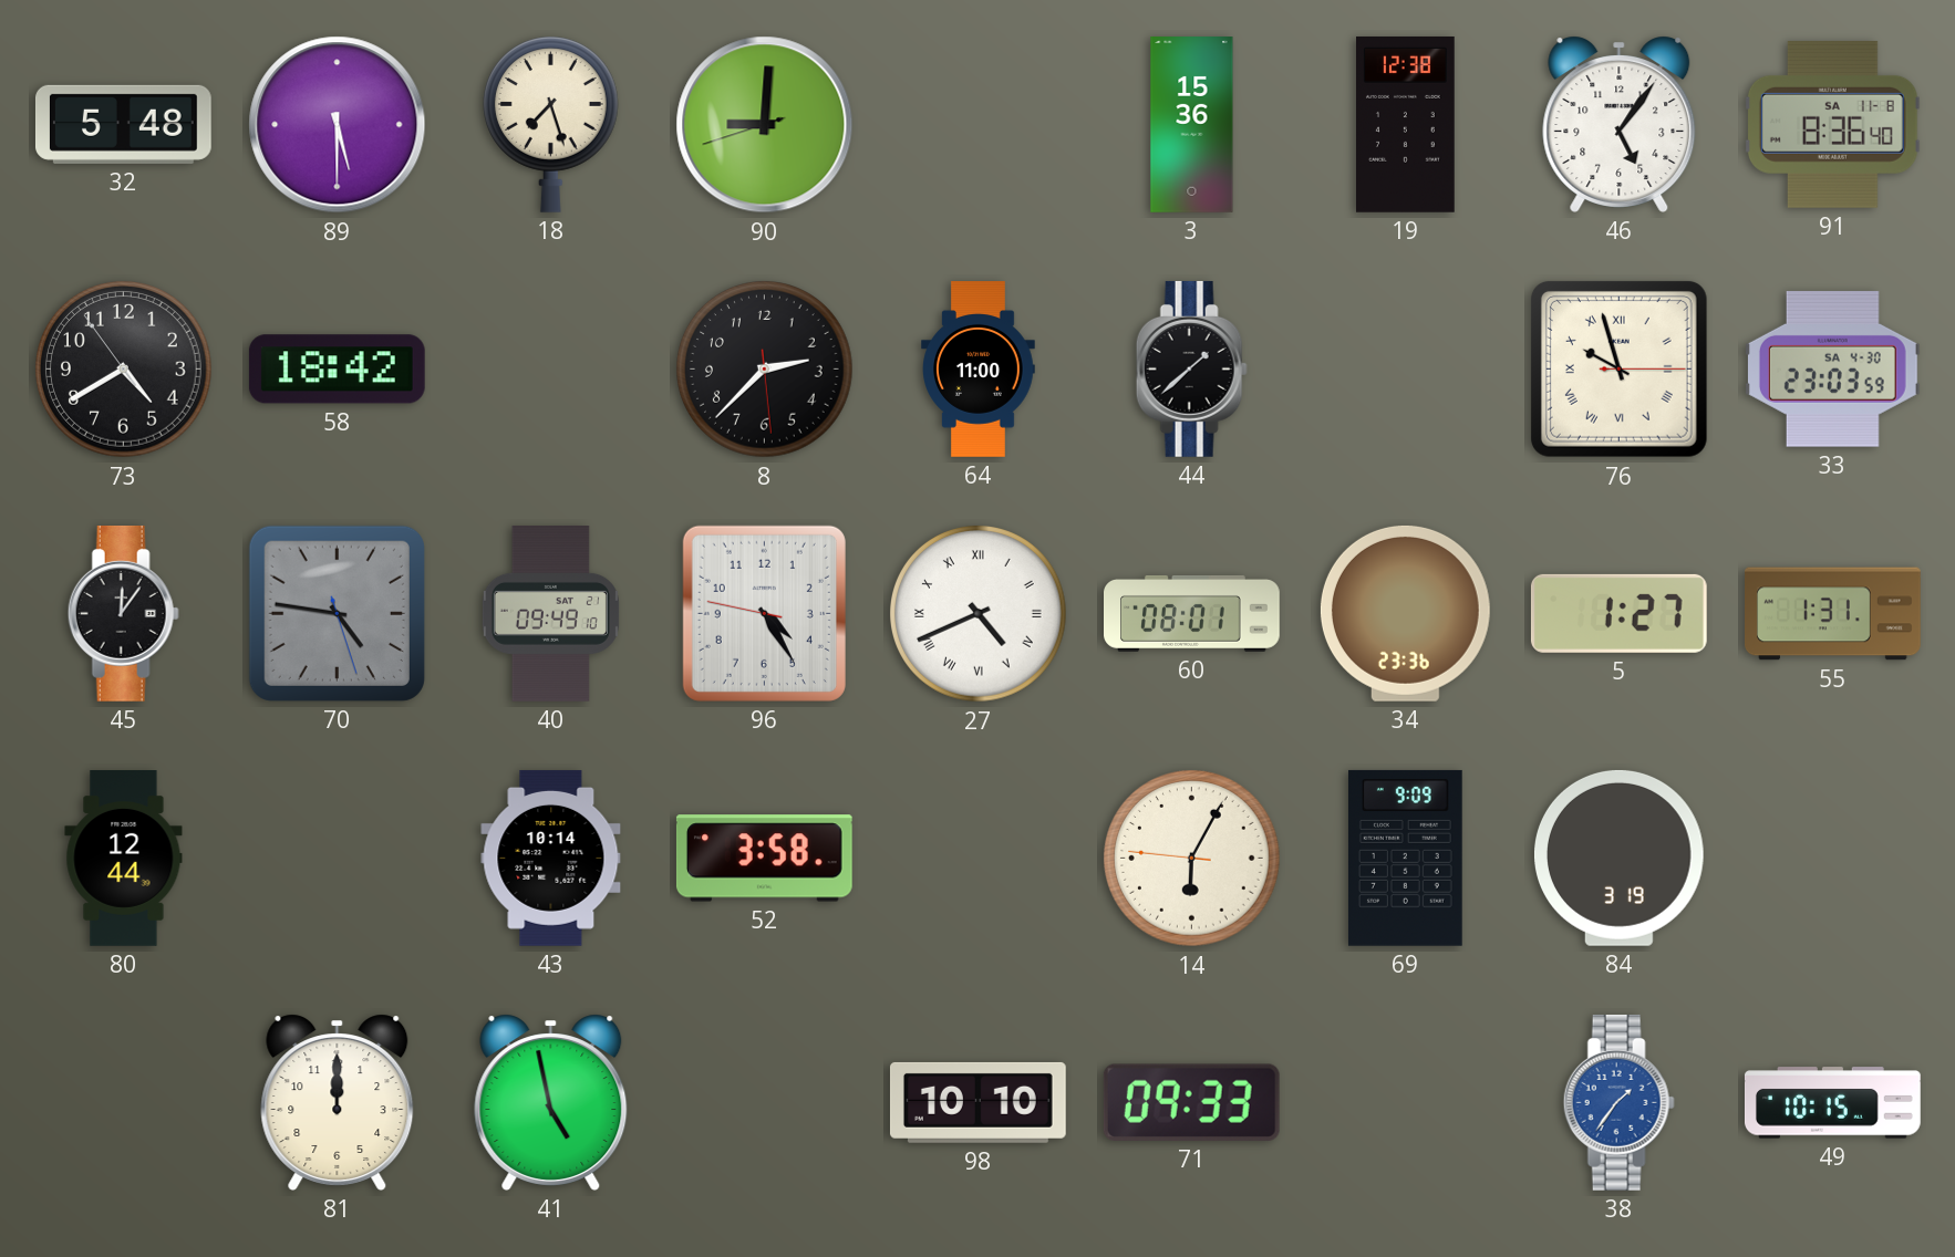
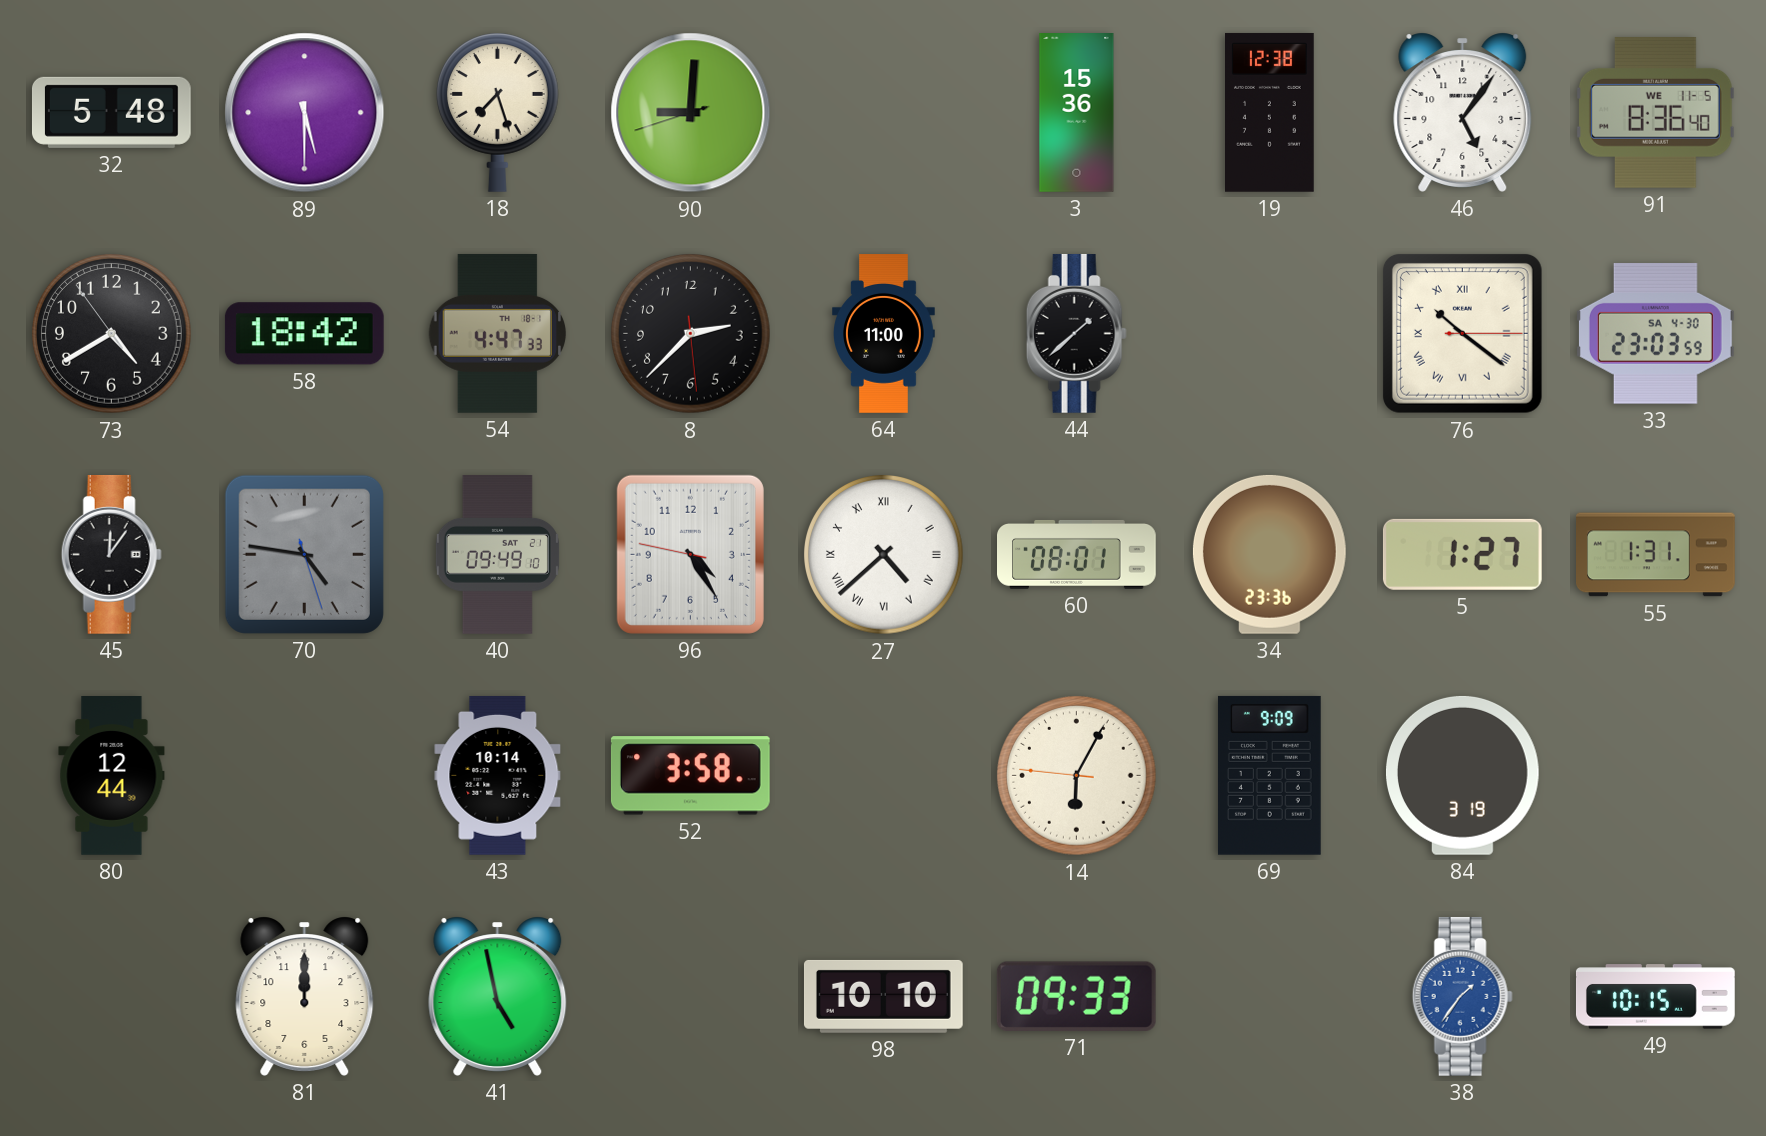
91 date: SA 11-8 -> WE 11-5 (1655, 112)
54: none -> 4:47 (498, 333)
76: 9:57 -> 10:21 (1462, 333)
27: 4:41 -> 4:38 (884, 555)
